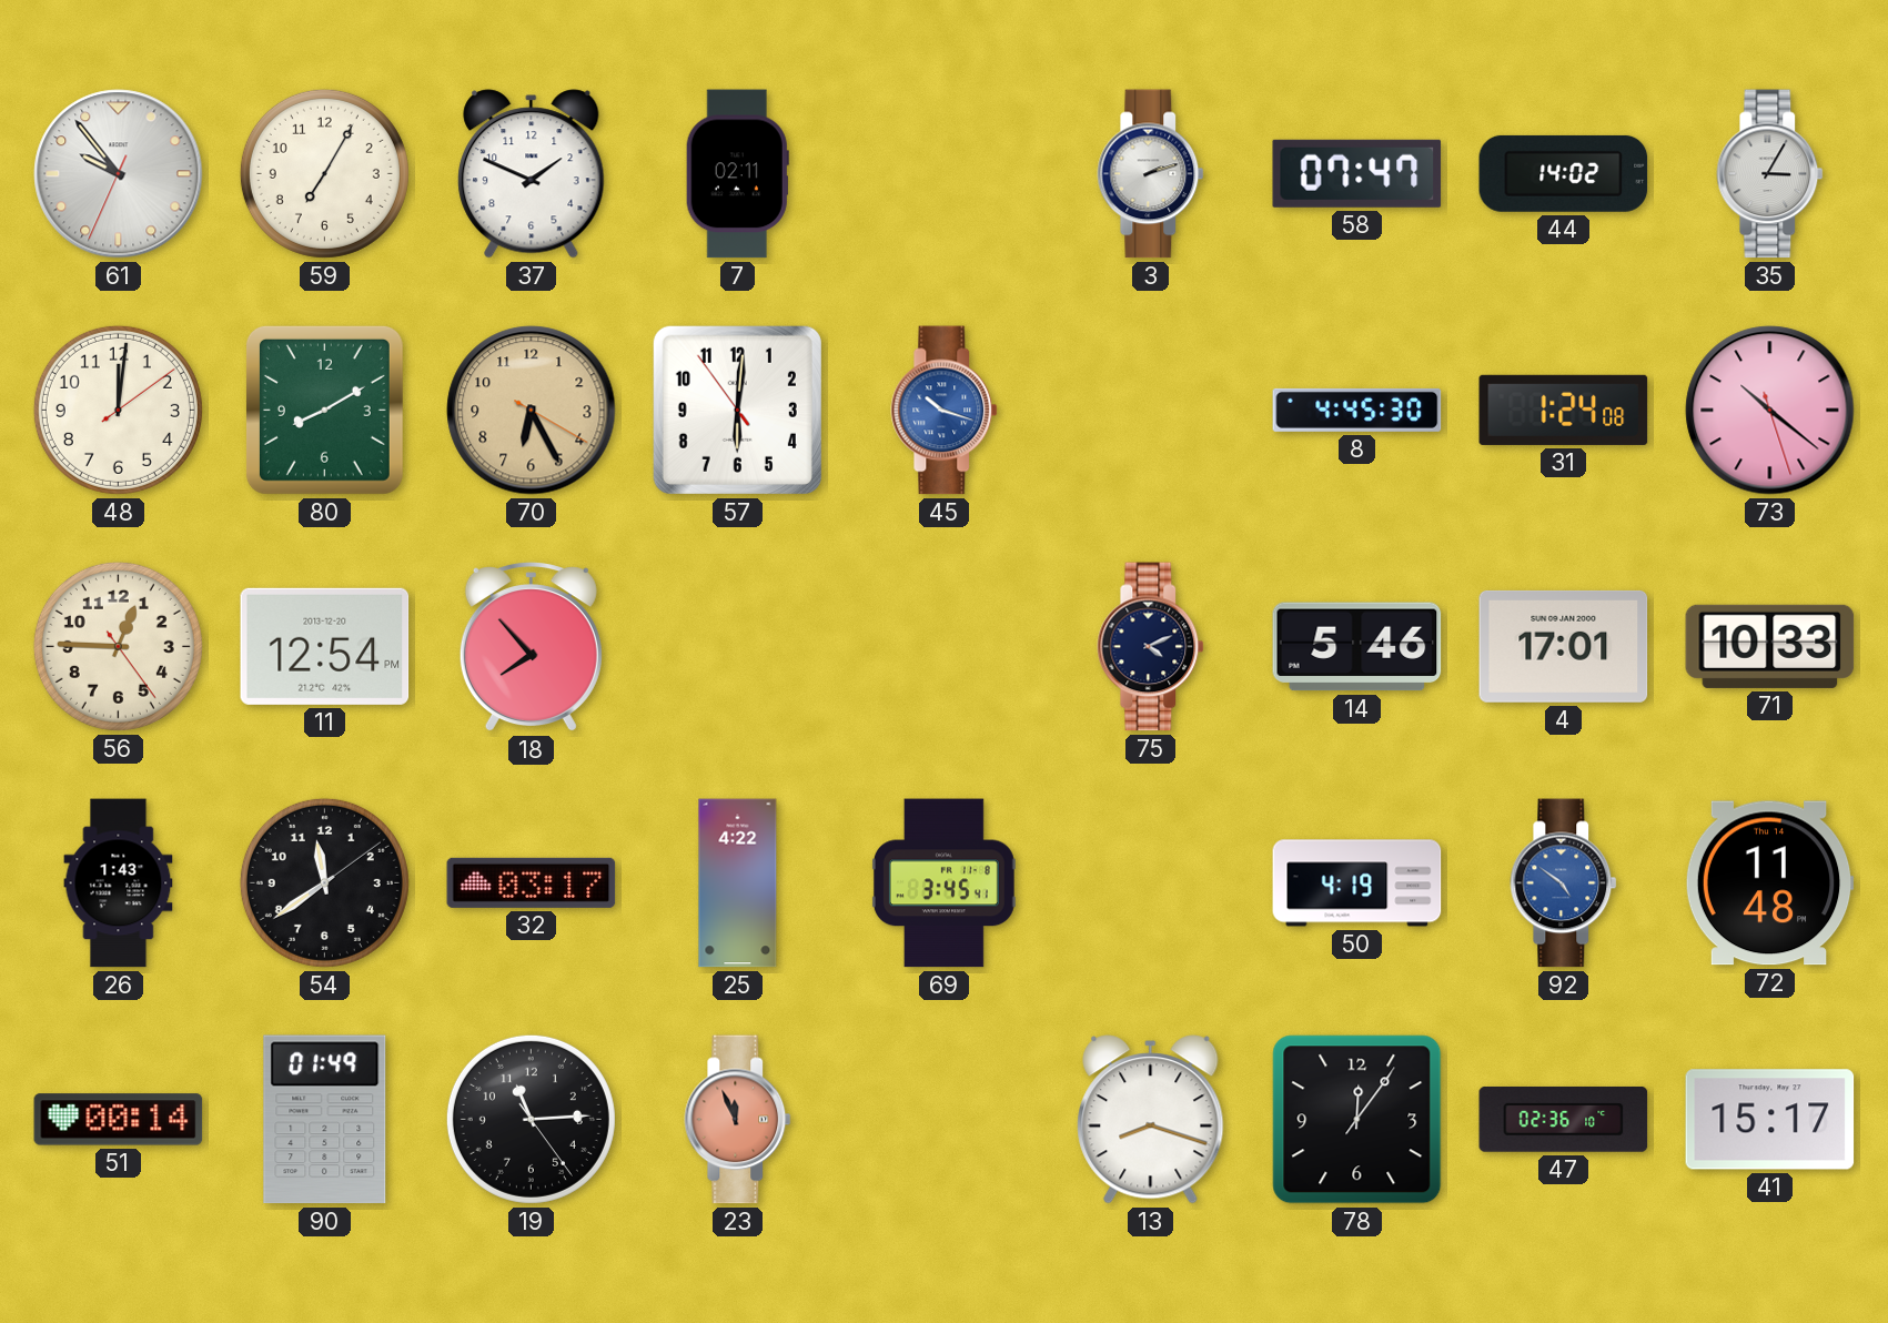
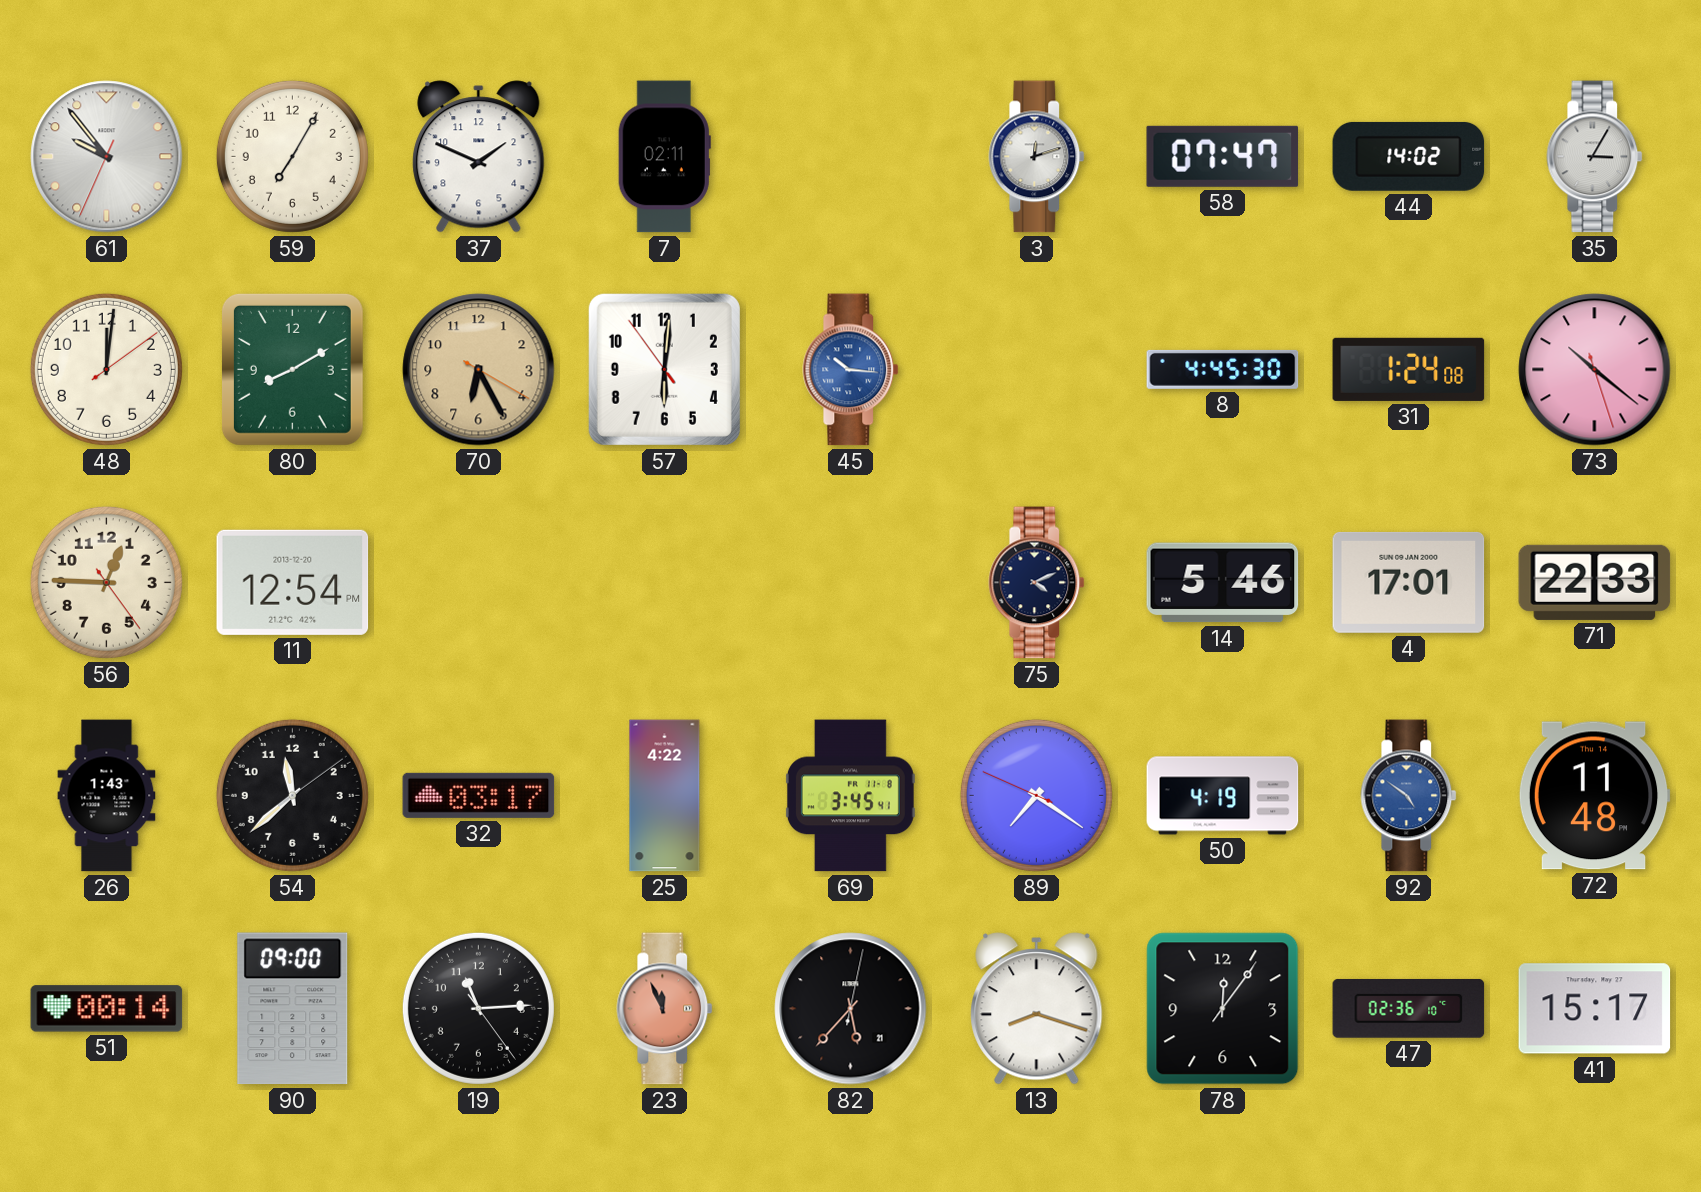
3: 2:12 -> 12:12 (1037, 157)
45: 10:18 -> 10:16 (851, 370)
18: 7:53 -> none (531, 647)
71: 10:33 -> 22:33 (1595, 582)
54: 11:39 -> 11:38 (292, 795)
89: none -> 7:20 (1036, 795)
90: 01:49 -> 09:00 (293, 1009)
82: none -> 5:37 (851, 1009)
